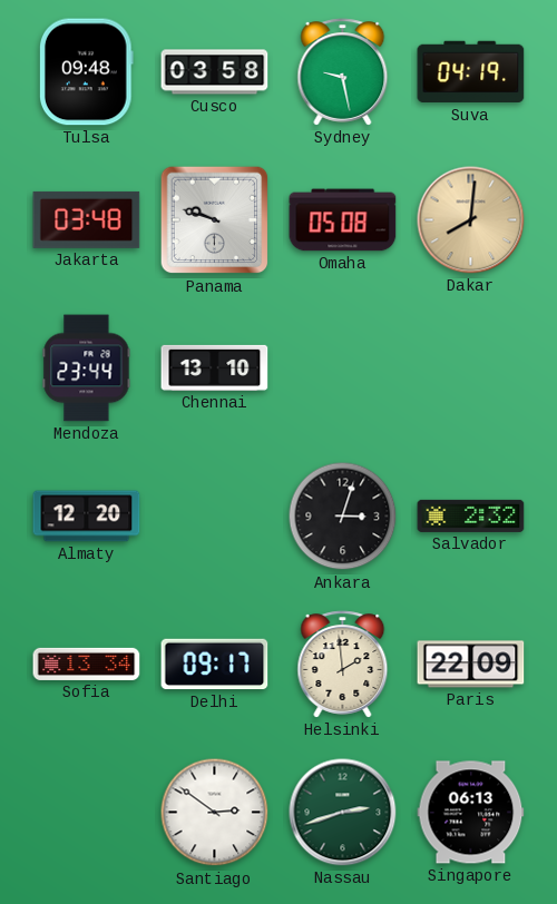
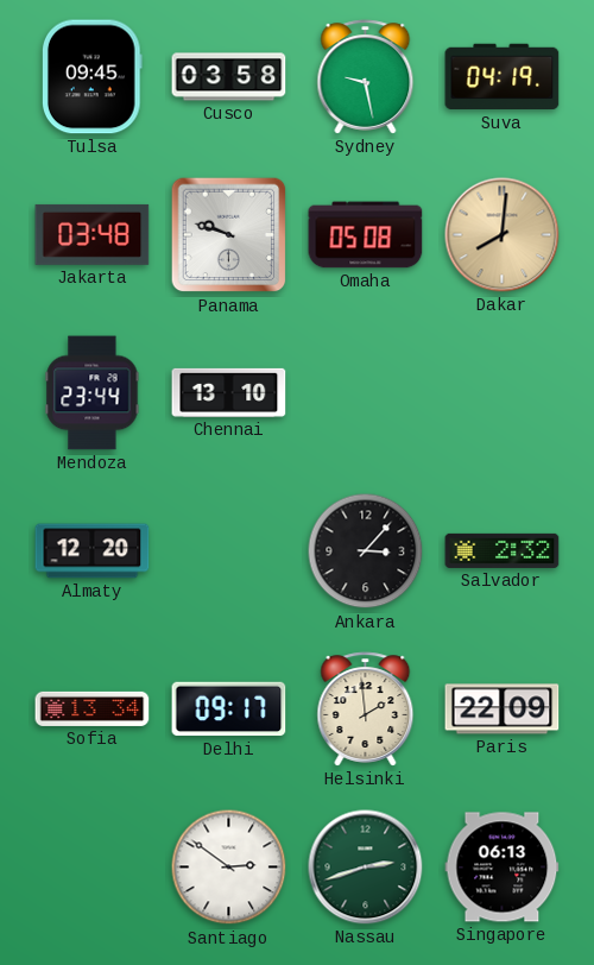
Tulsa: 09:48 -> 09:45 (91, 77)
Ankara: 3:03 -> 3:07 (366, 551)
